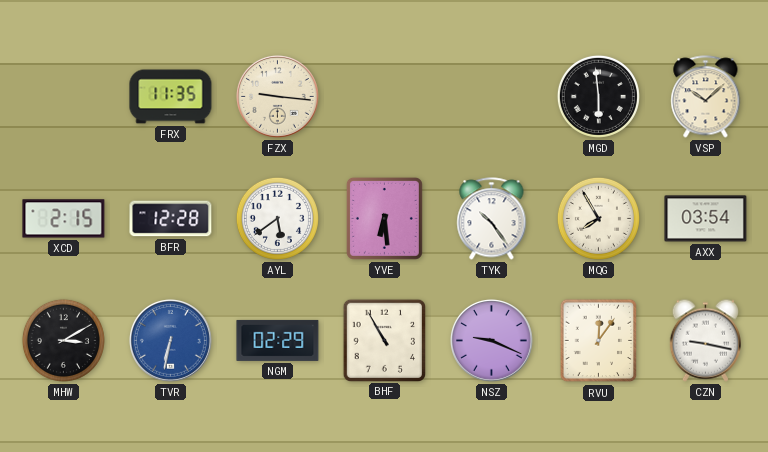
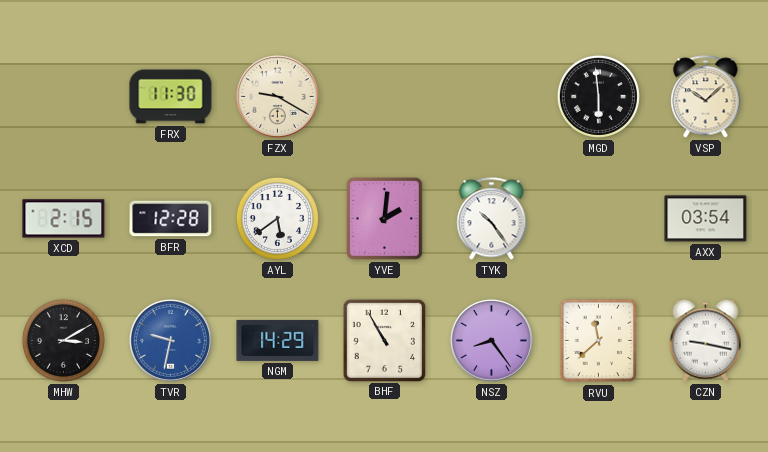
FRX: 11:35 -> 11:30 (171, 97)
FZX: 9:16 -> 9:20 (277, 96)
YVE: 6:29 -> 2:01 (384, 218)
MQG: 7:55 -> none (598, 218)
TVR: 6:32 -> 9:32 (170, 340)
NGM: 02:29 -> 14:29 (278, 340)
NSZ: 9:19 -> 8:24 (491, 340)
RVU: 12:06 -> 11:38 (599, 341)
